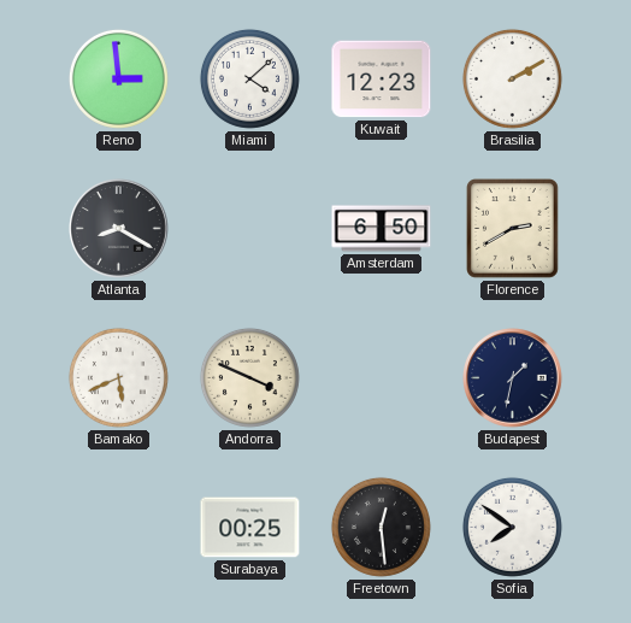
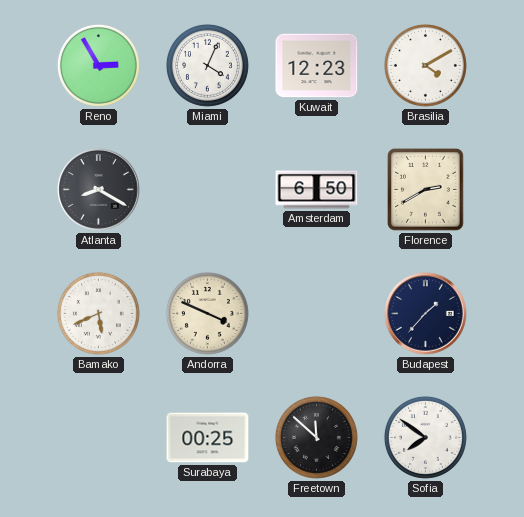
Reno: 2:59 -> 2:55 (98, 65)
Miami: 4:08 -> 4:04 (207, 65)
Brasilia: 2:10 -> 4:10 (425, 65)
Budapest: 1:32 -> 1:37 (426, 314)
Freetown: 12:29 -> 11:52 (316, 437)
